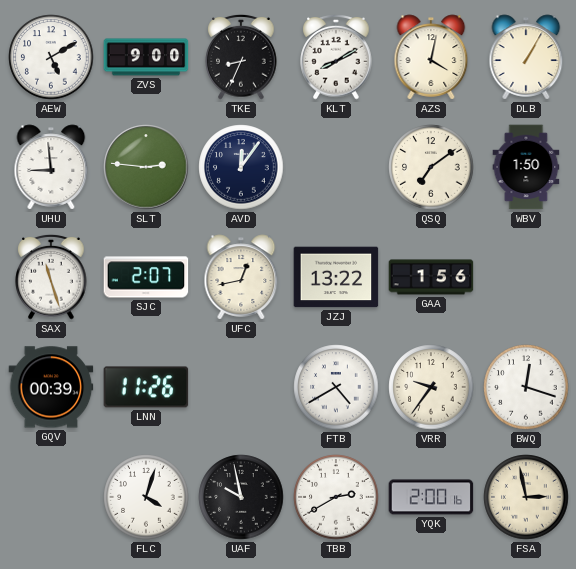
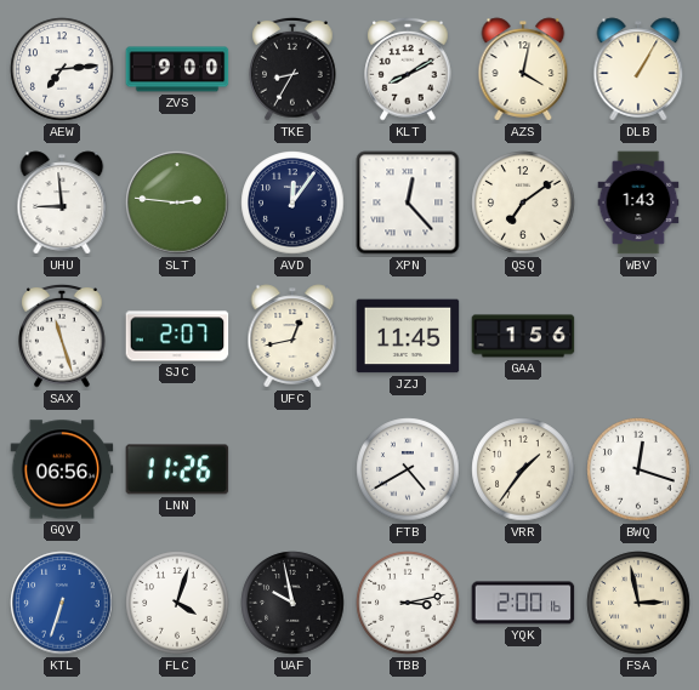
AEW: 5:10 -> 7:14 (62, 69)
TKE: 8:34 -> 8:35 (292, 69)
XPN: none -> 12:23 (408, 203)
WBV: 1:50 -> 1:43 (638, 203)
JZJ: 13:22 -> 11:45 (408, 336)
GQV: 00:39 -> 06:56 (62, 469)
VRR: 9:36 -> 1:36 (523, 469)
KTL: none -> 6:33 (62, 603)
TBB: 2:40 -> 3:13 (408, 603)
